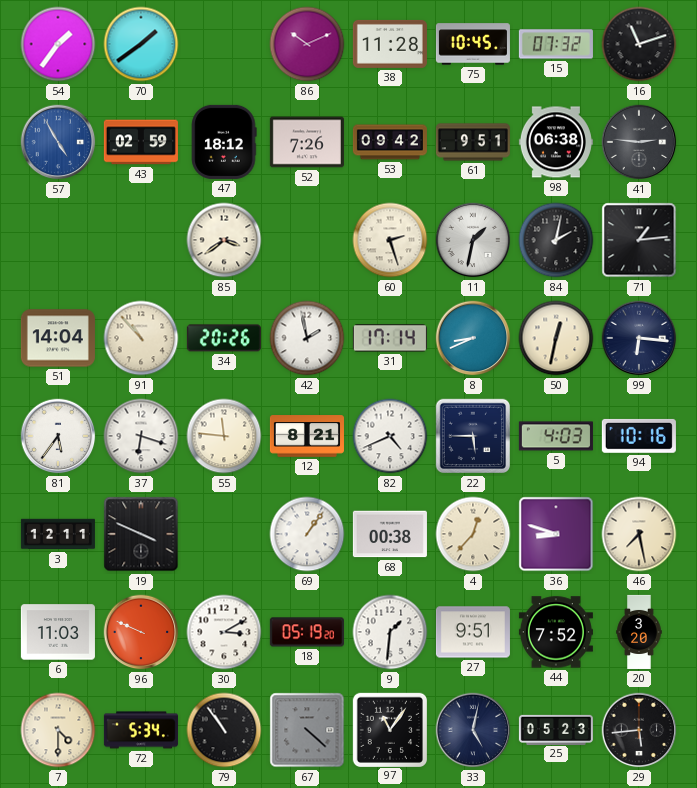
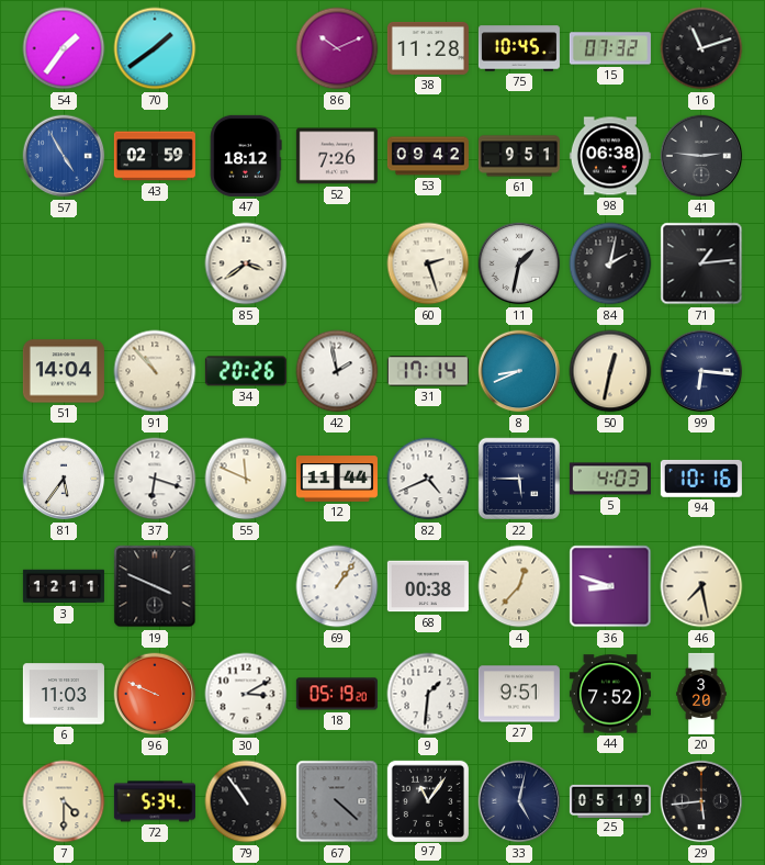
55: 11:46 -> 11:49 (246, 479)
12: 8:21 -> 11:44 (337, 479)
25: 05:23 -> 05:19 (610, 800)
